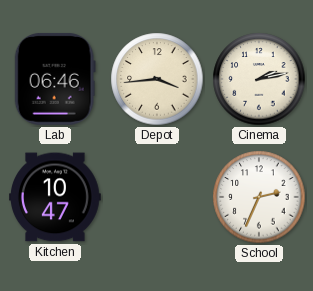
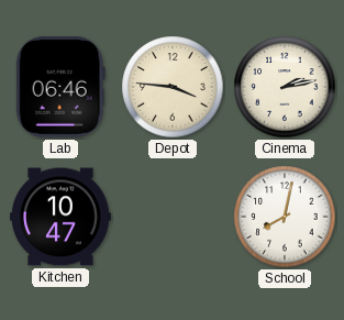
Depot: 3:44 -> 3:46 (173, 87)
School: 2:34 -> 8:02 (285, 217)
